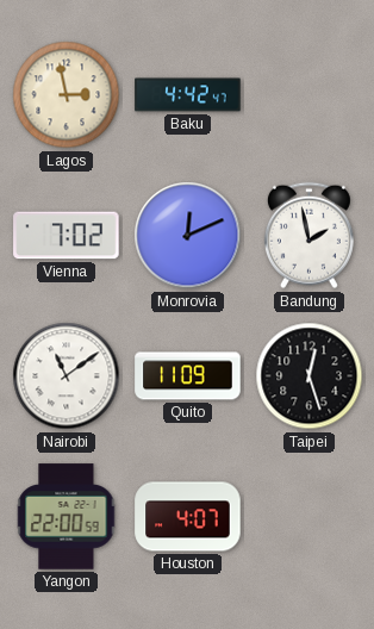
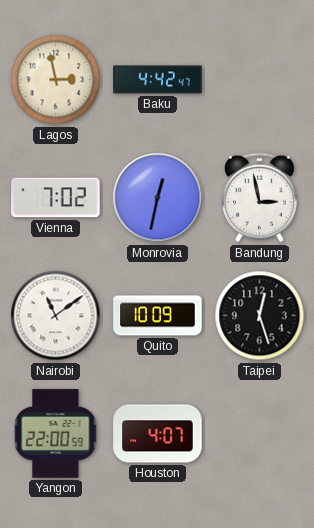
Monrovia: 12:11 -> 12:32 (158, 198)
Bandung: 1:58 -> 2:58 (259, 198)
Quito: 11:09 -> 10:09 (158, 316)
